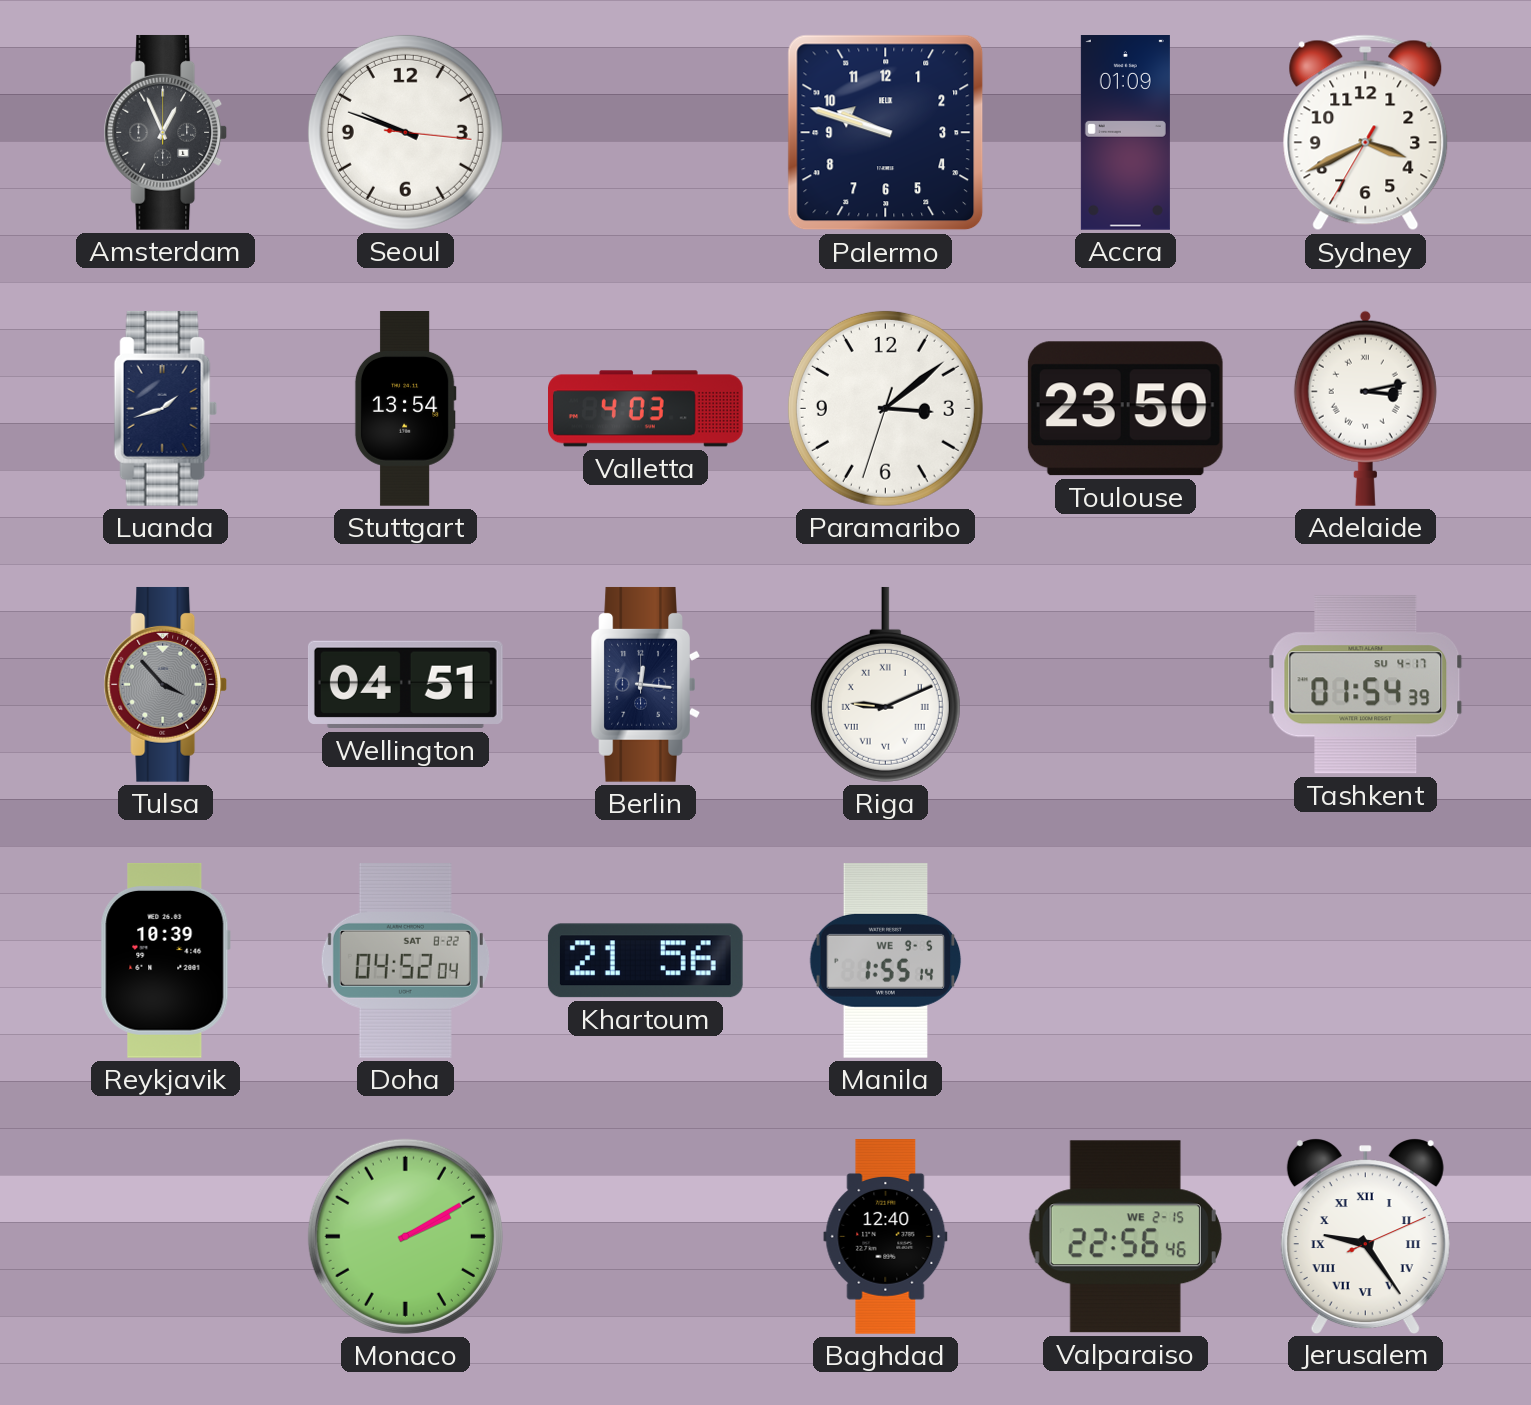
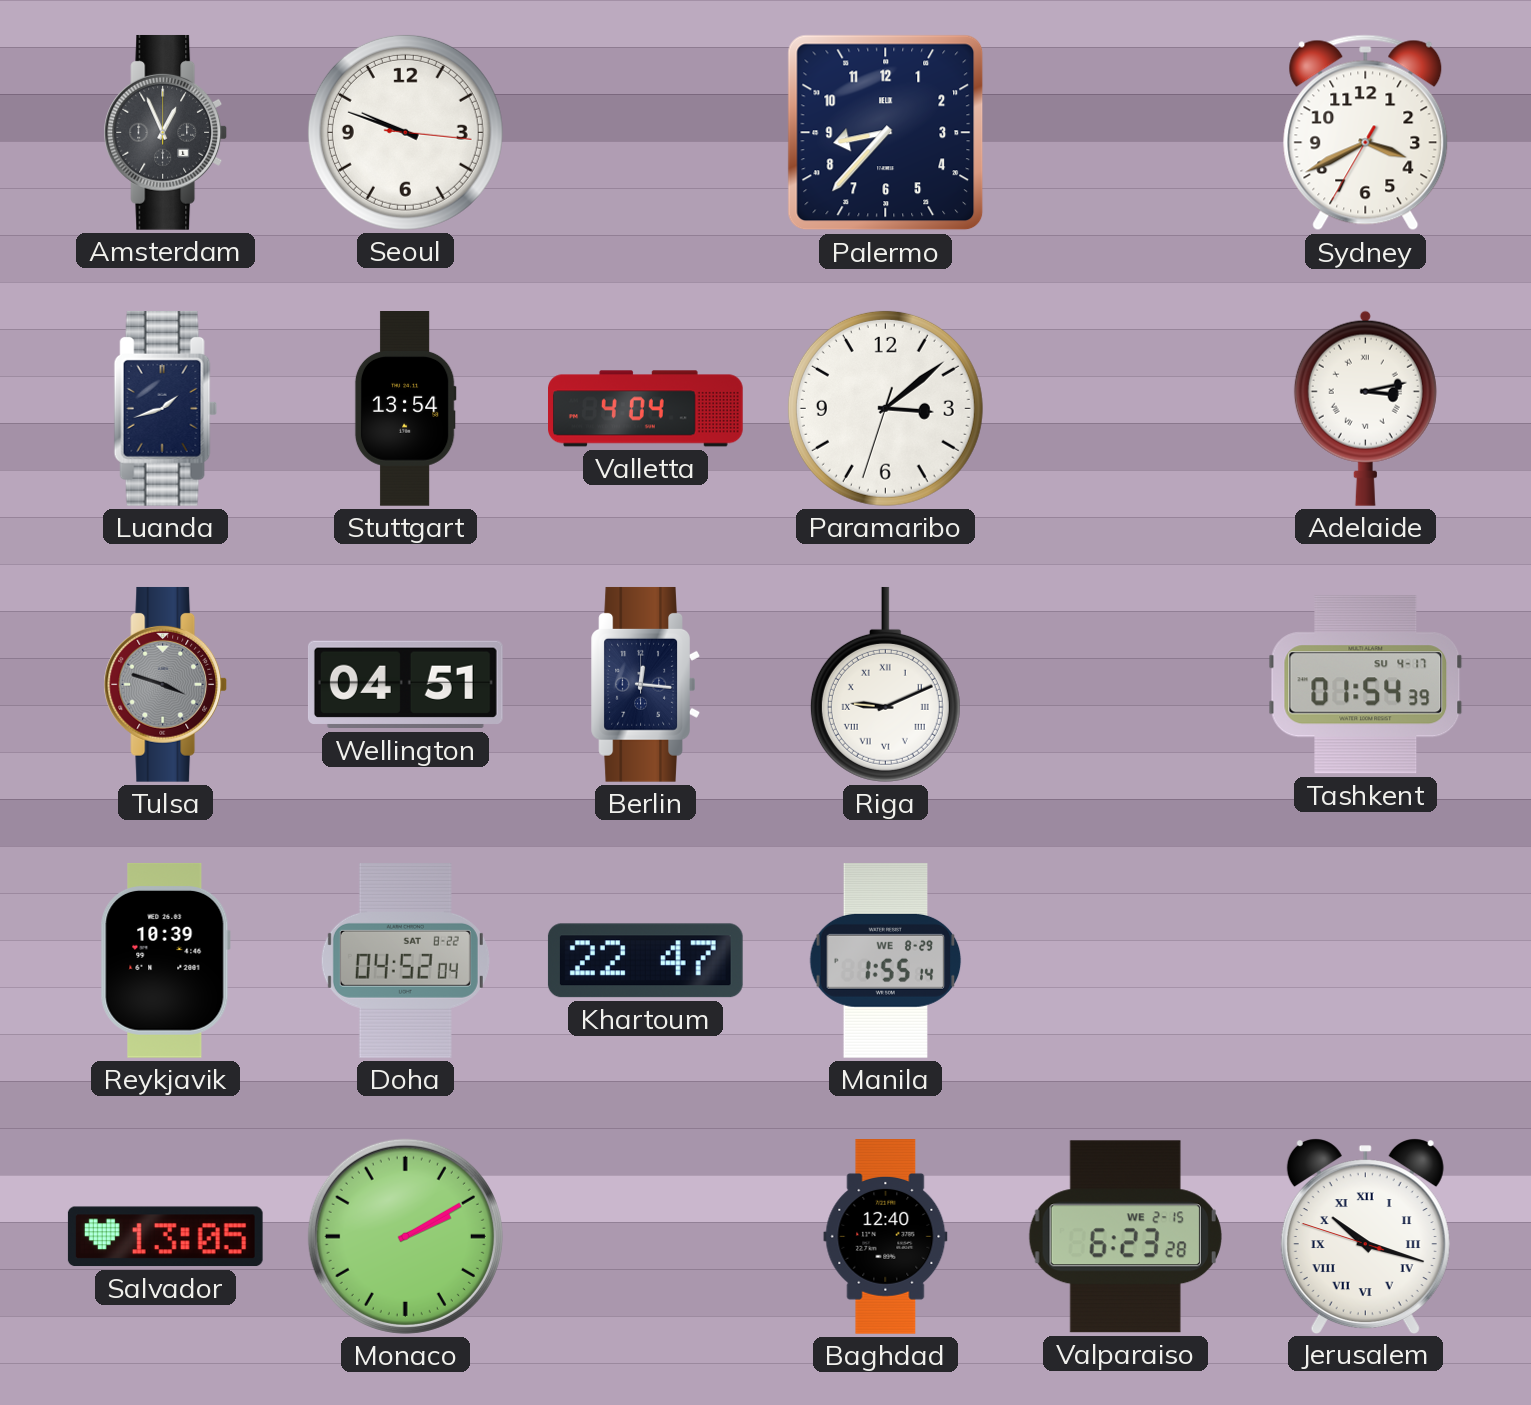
Palermo: 9:48 -> 8:37 (886, 133)
Accra: 01:09 -> none (1125, 133)
Valletta: 4:03 -> 4:04 (646, 409)
Toulouse: 23:50 -> none (1125, 409)
Tulsa: 3:53 -> 3:48 (166, 684)
Khartoum: 21:56 -> 22:47 (645, 961)
Manila date: WE 9-5 -> WE 8-29 (886, 961)
Salvador: none -> 13:05 (165, 1237)
Valparaiso: 22:56 -> 6:23 (1125, 1237)
Jerusalem: 9:24 -> 10:17 (1365, 1236)
